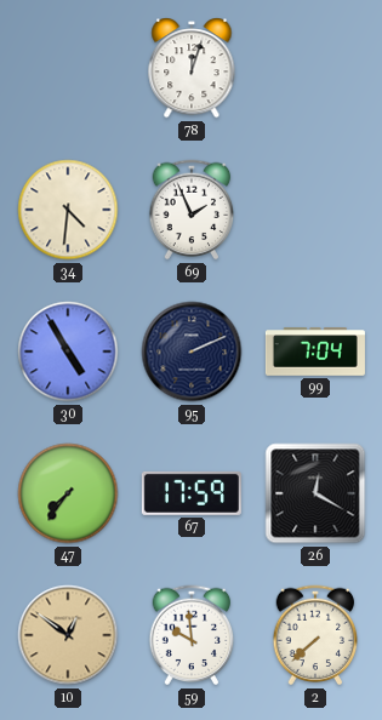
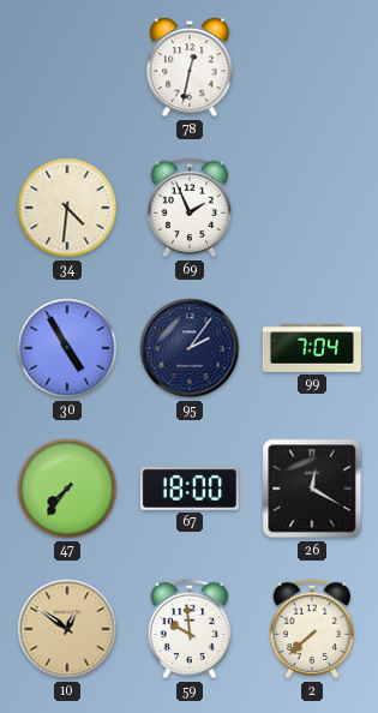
78: 12:03 -> 12:32 (190, 68)
95: 2:11 -> 2:06 (190, 348)
67: 17:59 -> 18:00 (190, 489)
